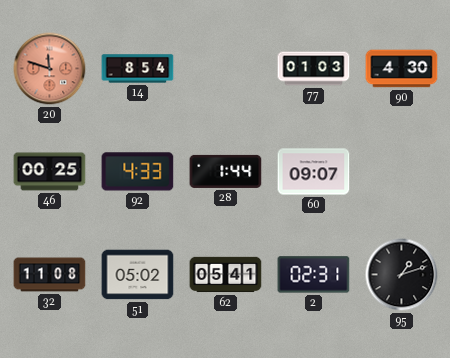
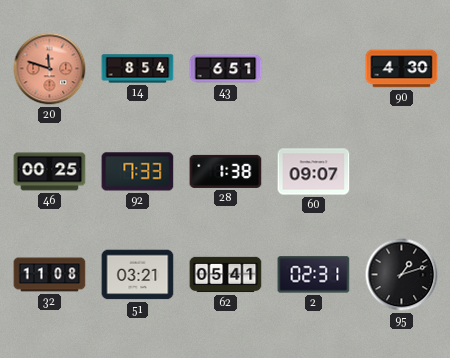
43: none -> 6:51 (226, 69)
77: 01:03 -> none (314, 69)
92: 4:33 -> 7:33 (138, 172)
28: 1:44 -> 1:38 (226, 171)
51: 05:02 -> 03:21 (138, 275)
